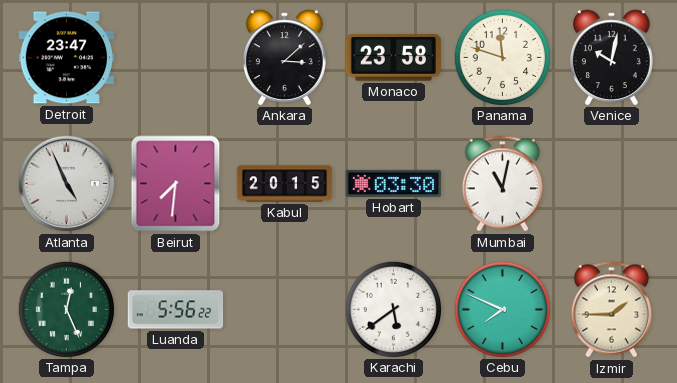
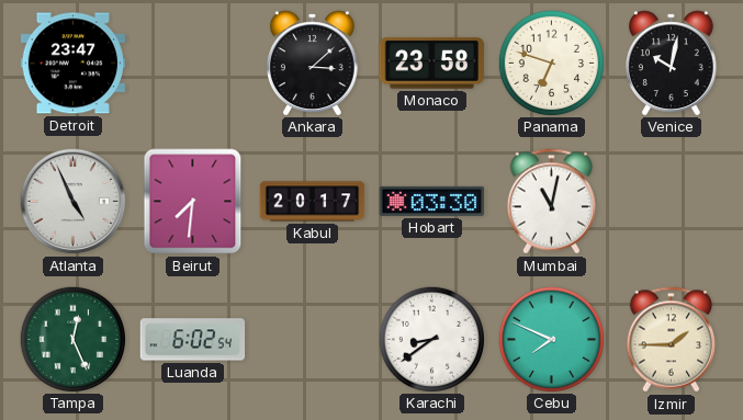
Panama: 11:48 -> 6:48 (551, 63)
Kabul: 20:15 -> 20:17 (313, 202)
Luanda: 5:56 -> 6:02 (193, 340)
Karachi: 5:39 -> 8:39 (431, 339)
